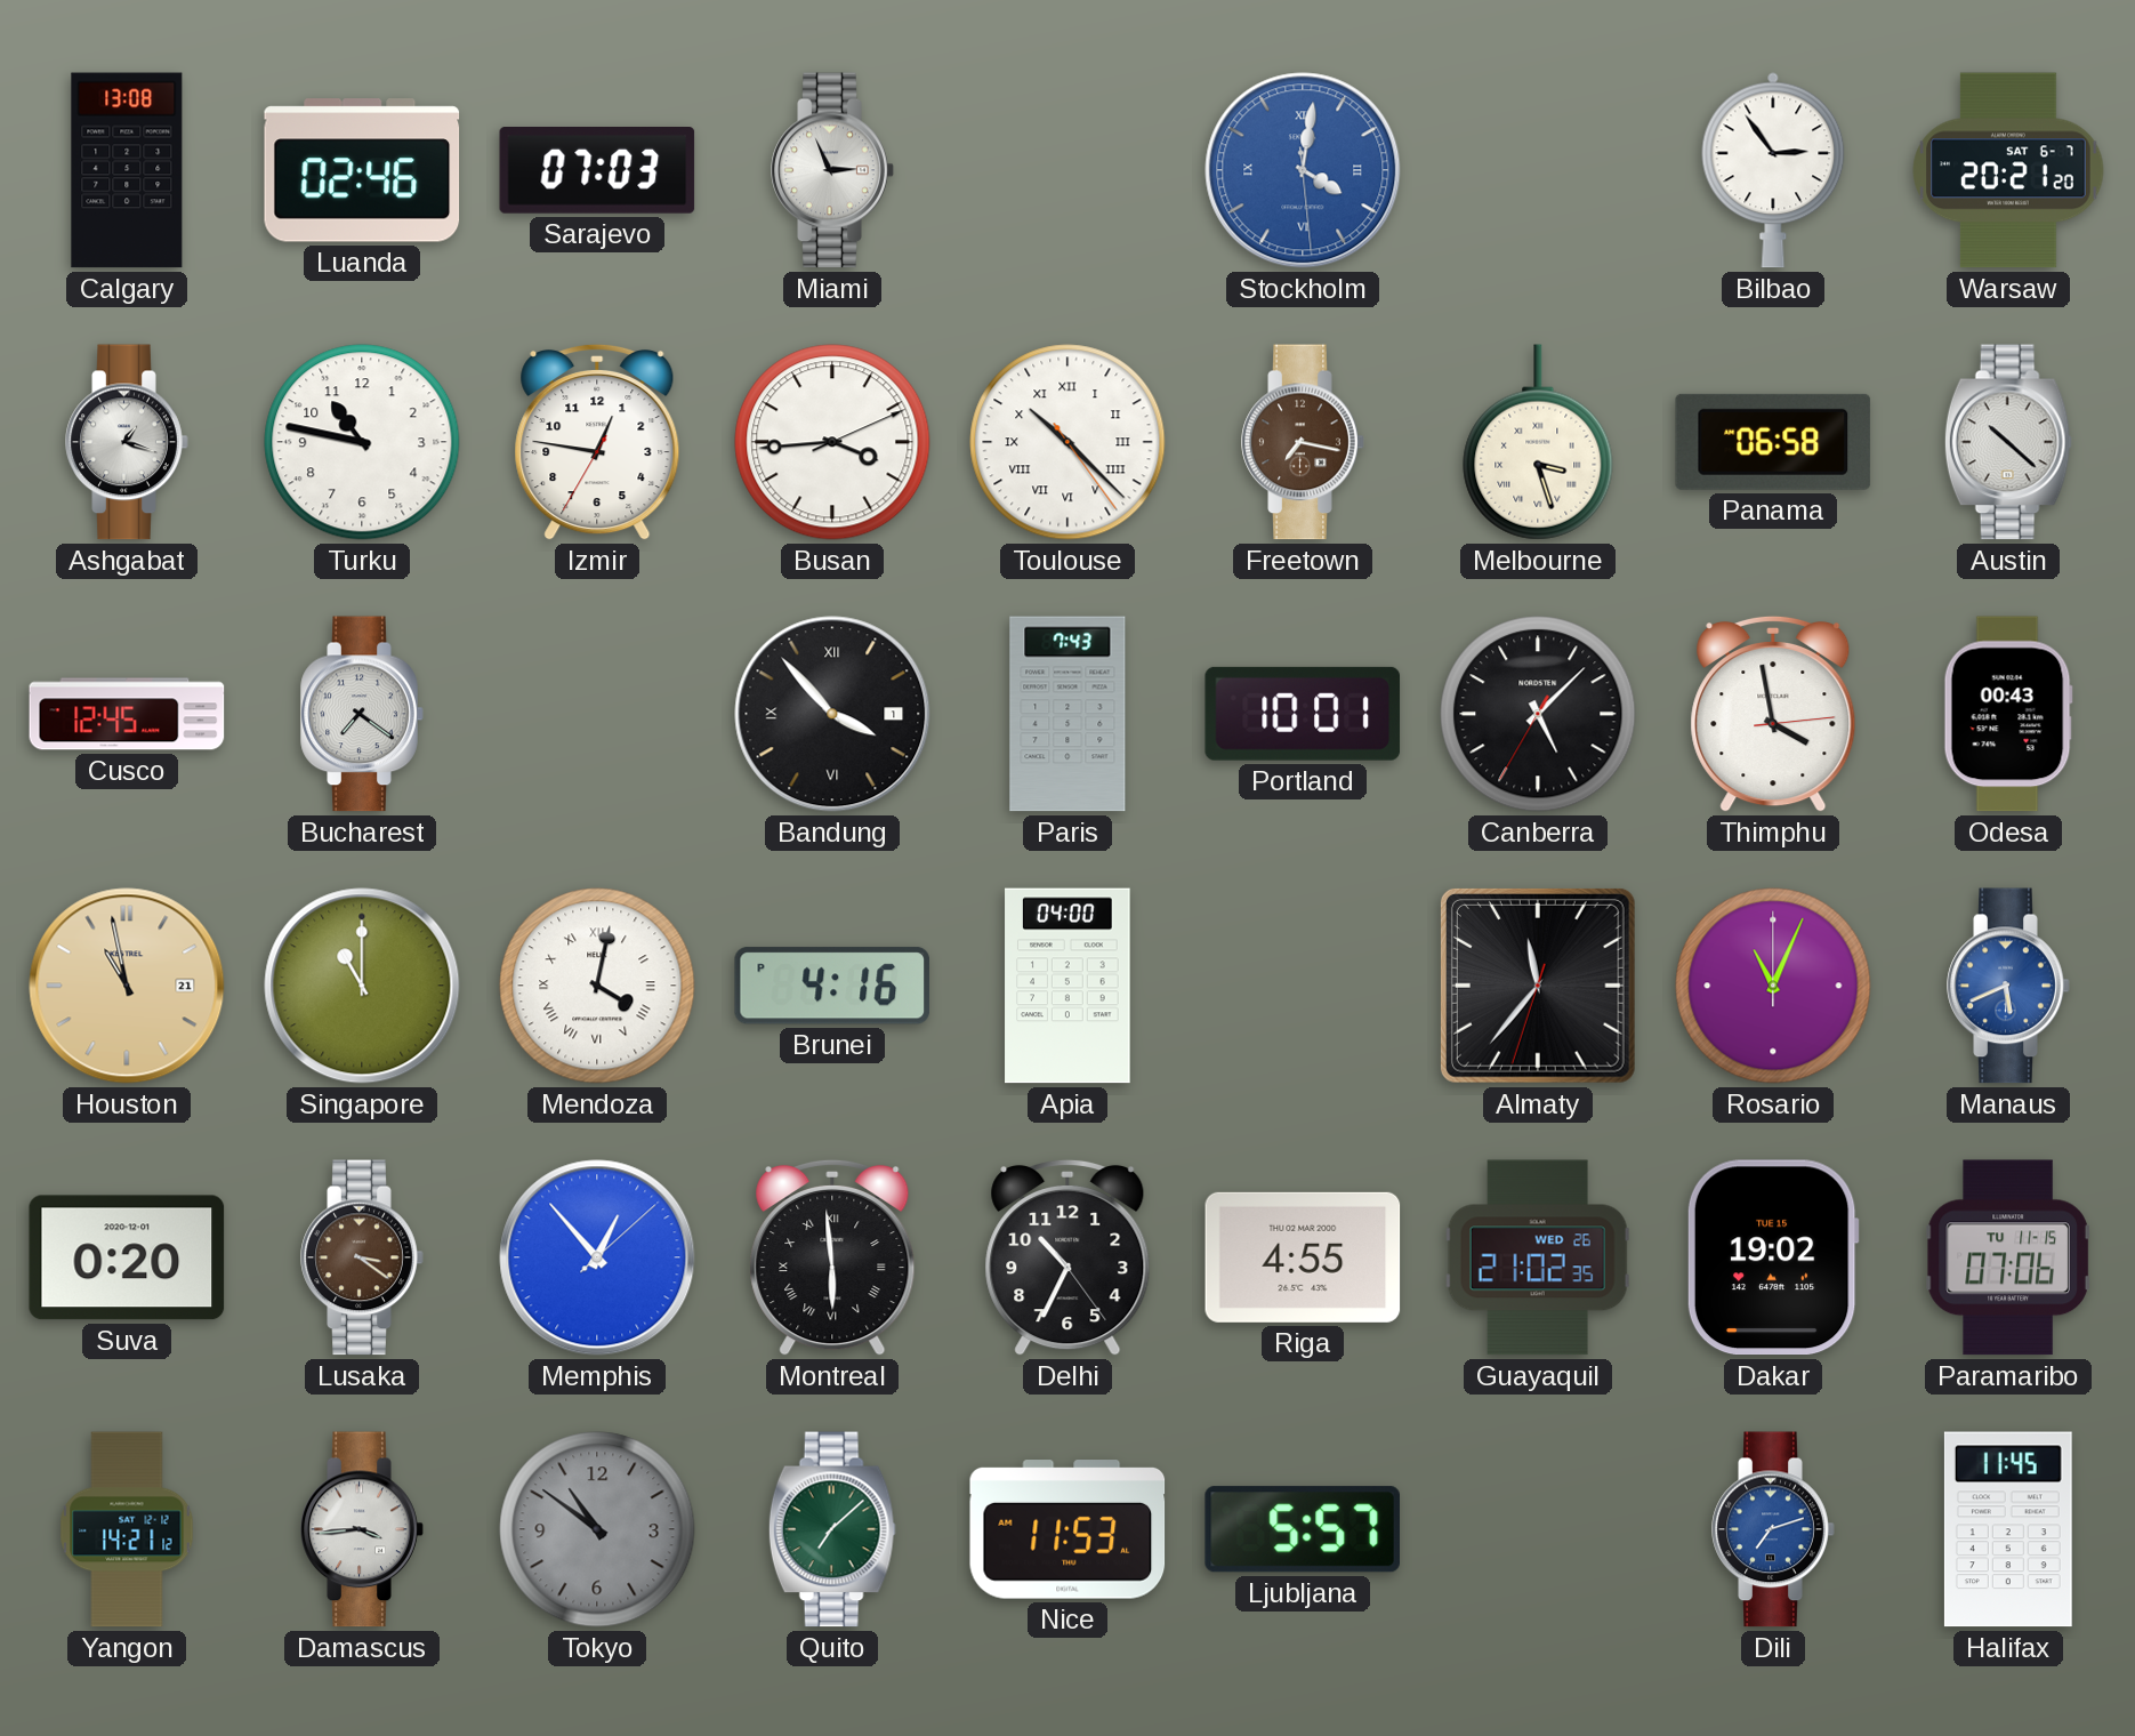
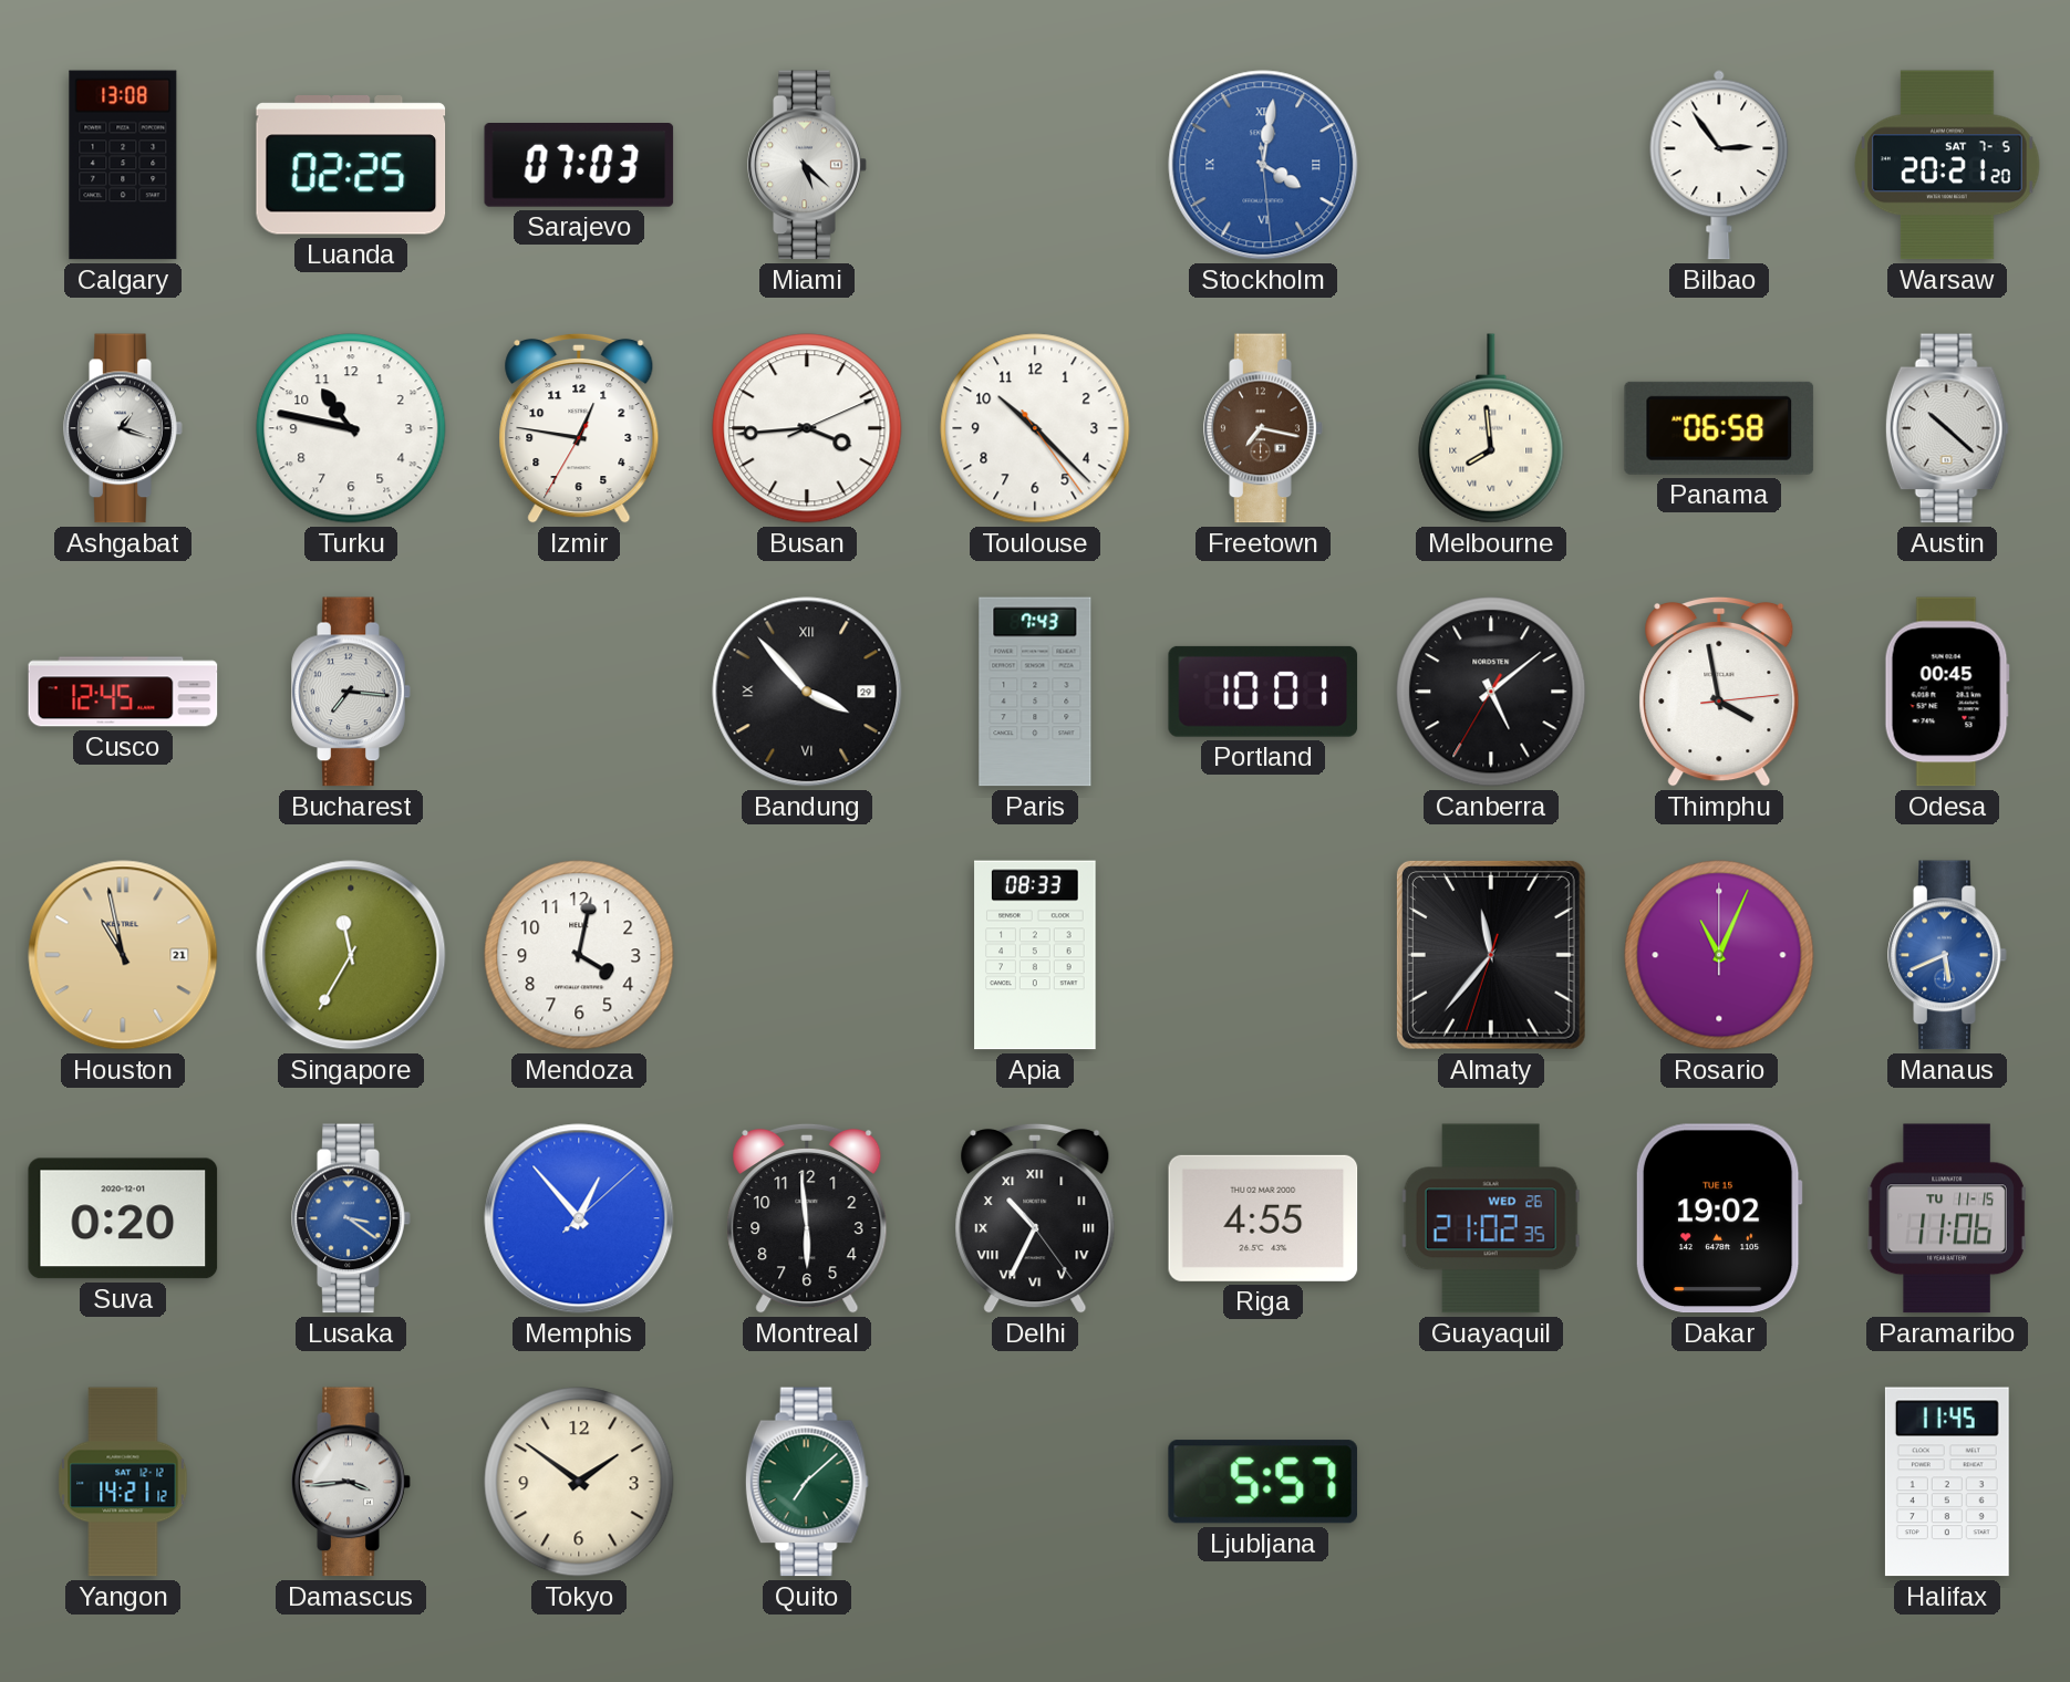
Luanda: 02:46 -> 02:25 (351, 165)
Miami: 2:56 -> 5:22 (807, 165)
Warsaw date: SAT 6-7 -> SAT 7-5 (1947, 165)
Toulouse numerals: Roman -> Arabic (1035, 428)
Melbourne: 3:27 -> 7:59 (1491, 428)
Bucharest: 7:21 -> 7:16 (351, 692)
Bandung date: 1 -> 29 (807, 692)
Canberra: 5:07 -> 5:08 (1491, 692)
Odesa: 00:43 -> 00:45 (1947, 692)
Singapore: 11:00 -> 11:35 (351, 955)
Mendoza numerals: Roman -> Arabic (579, 955)
Brunei: 4:16 -> none (831, 986)
Apia: 04:00 -> 08:33 (1035, 955)
Lusaka dial: brown -> blue (351, 1218)
Montreal numerals: Roman -> Arabic (807, 1218)
Delhi numerals: Arabic -> Roman (1035, 1218)
Paramaribo: 07:06 -> 11:06 (1947, 1218)
Tokyo: 10:51 -> 1:51 (579, 1482)
Tokyo dial: grey -> cream (579, 1482)
Nice: 11:53 -> none (1067, 1529)
Dili: 7:12 -> none (1773, 1529)
